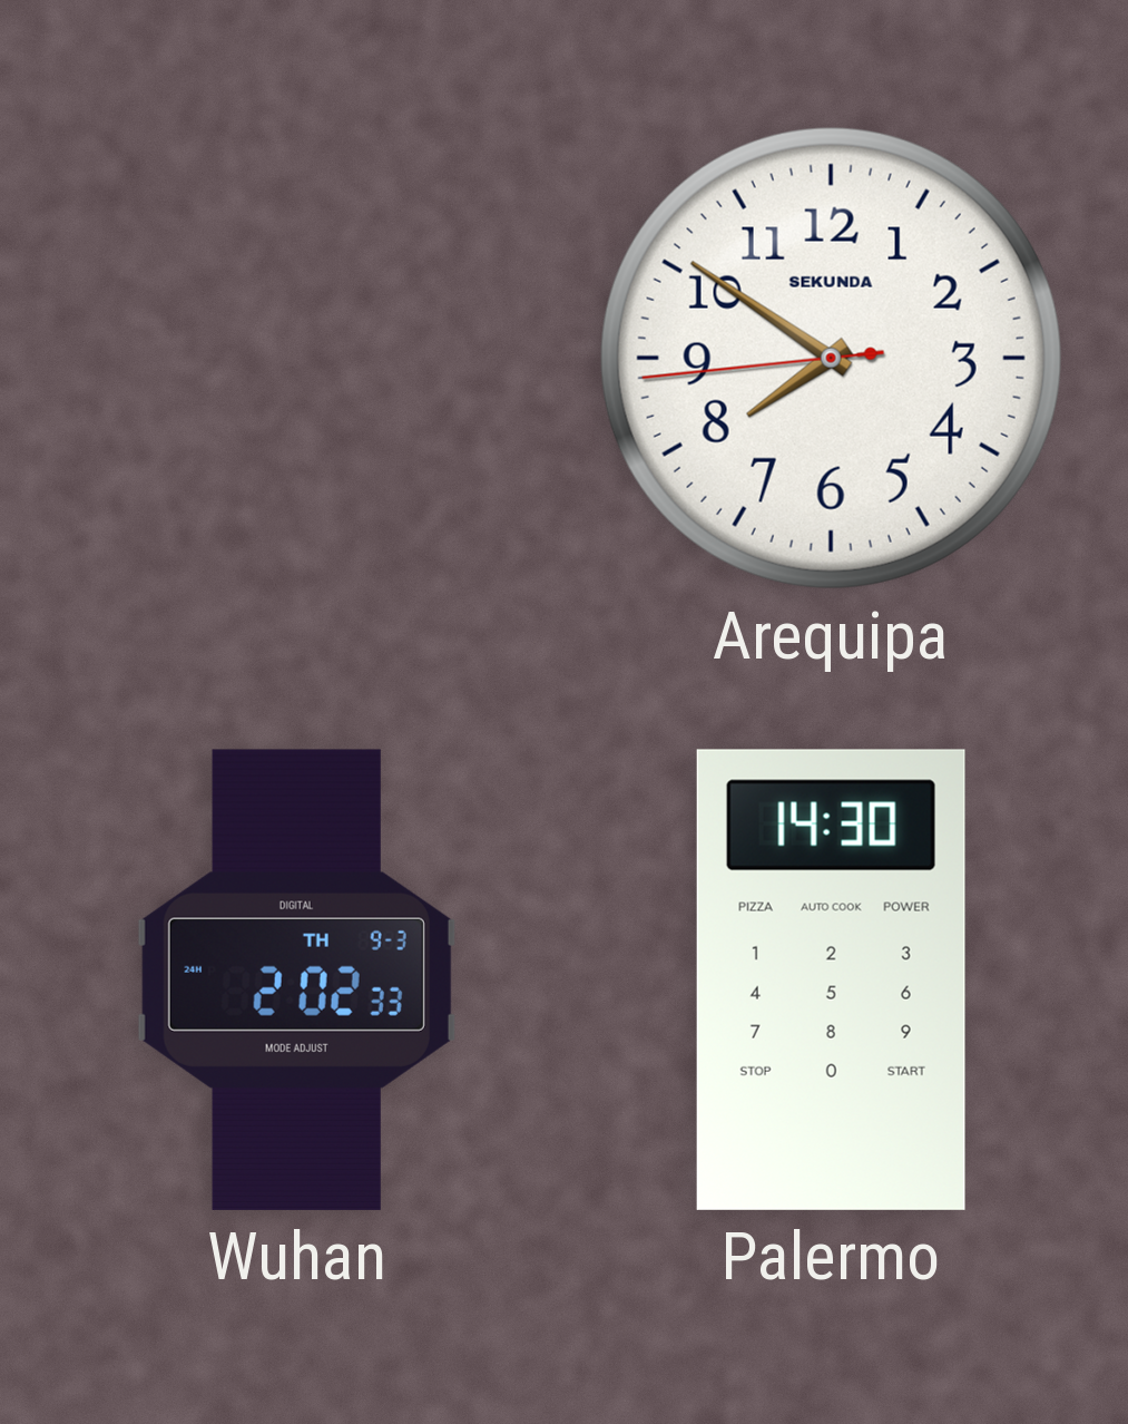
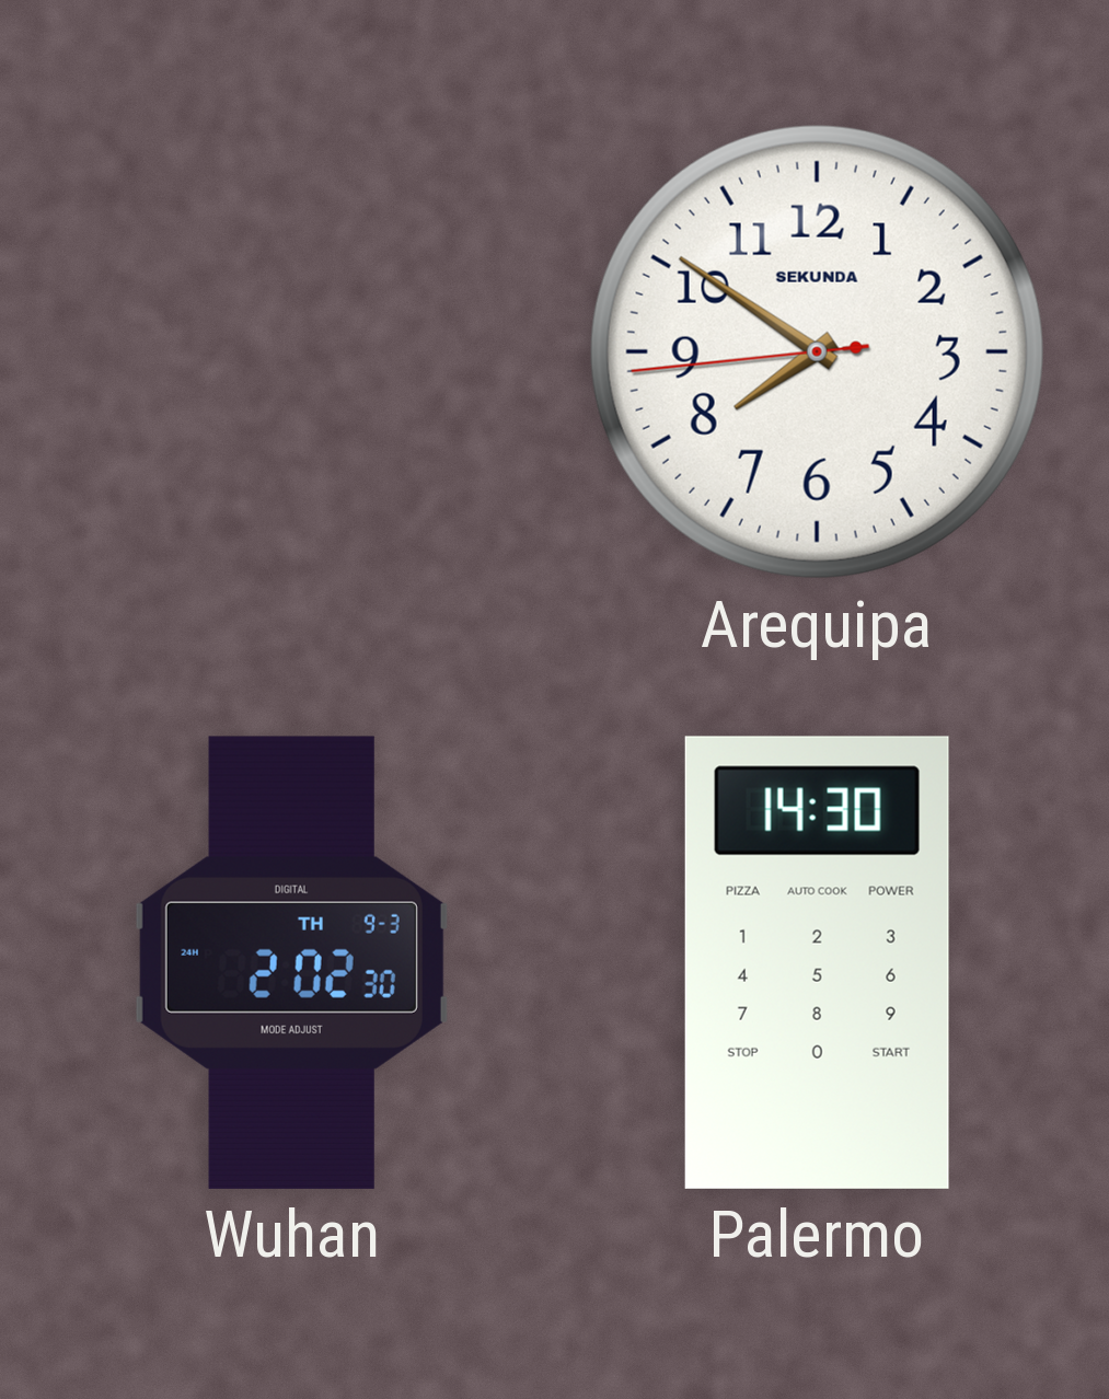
Wuhan: 2:02:33 -> 2:02:30 (291, 962)
